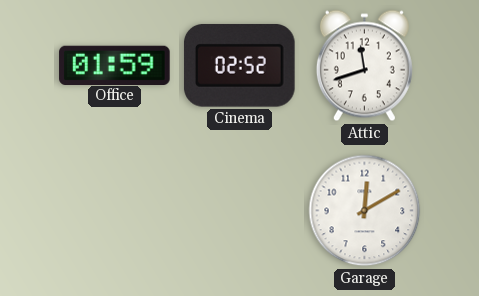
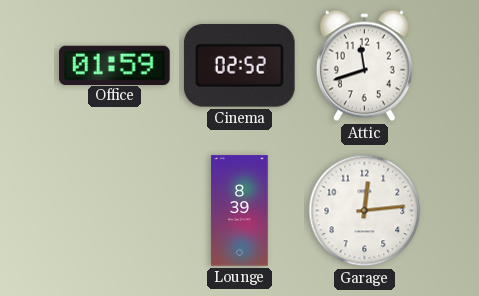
Lounge: none -> 8:39 (240, 211)
Garage: 12:10 -> 12:14 (365, 211)
